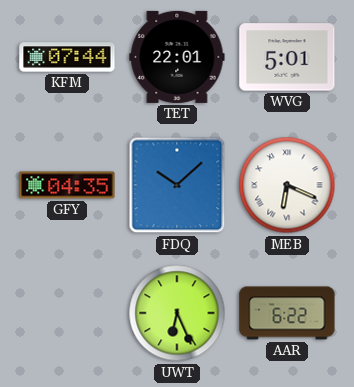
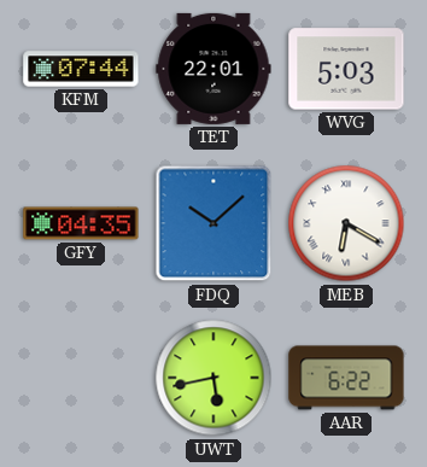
WVG: 5:01 -> 5:03 (346, 69)
MEB: 6:19 -> 6:20 (346, 223)
UWT: 6:26 -> 5:43 (213, 378)
